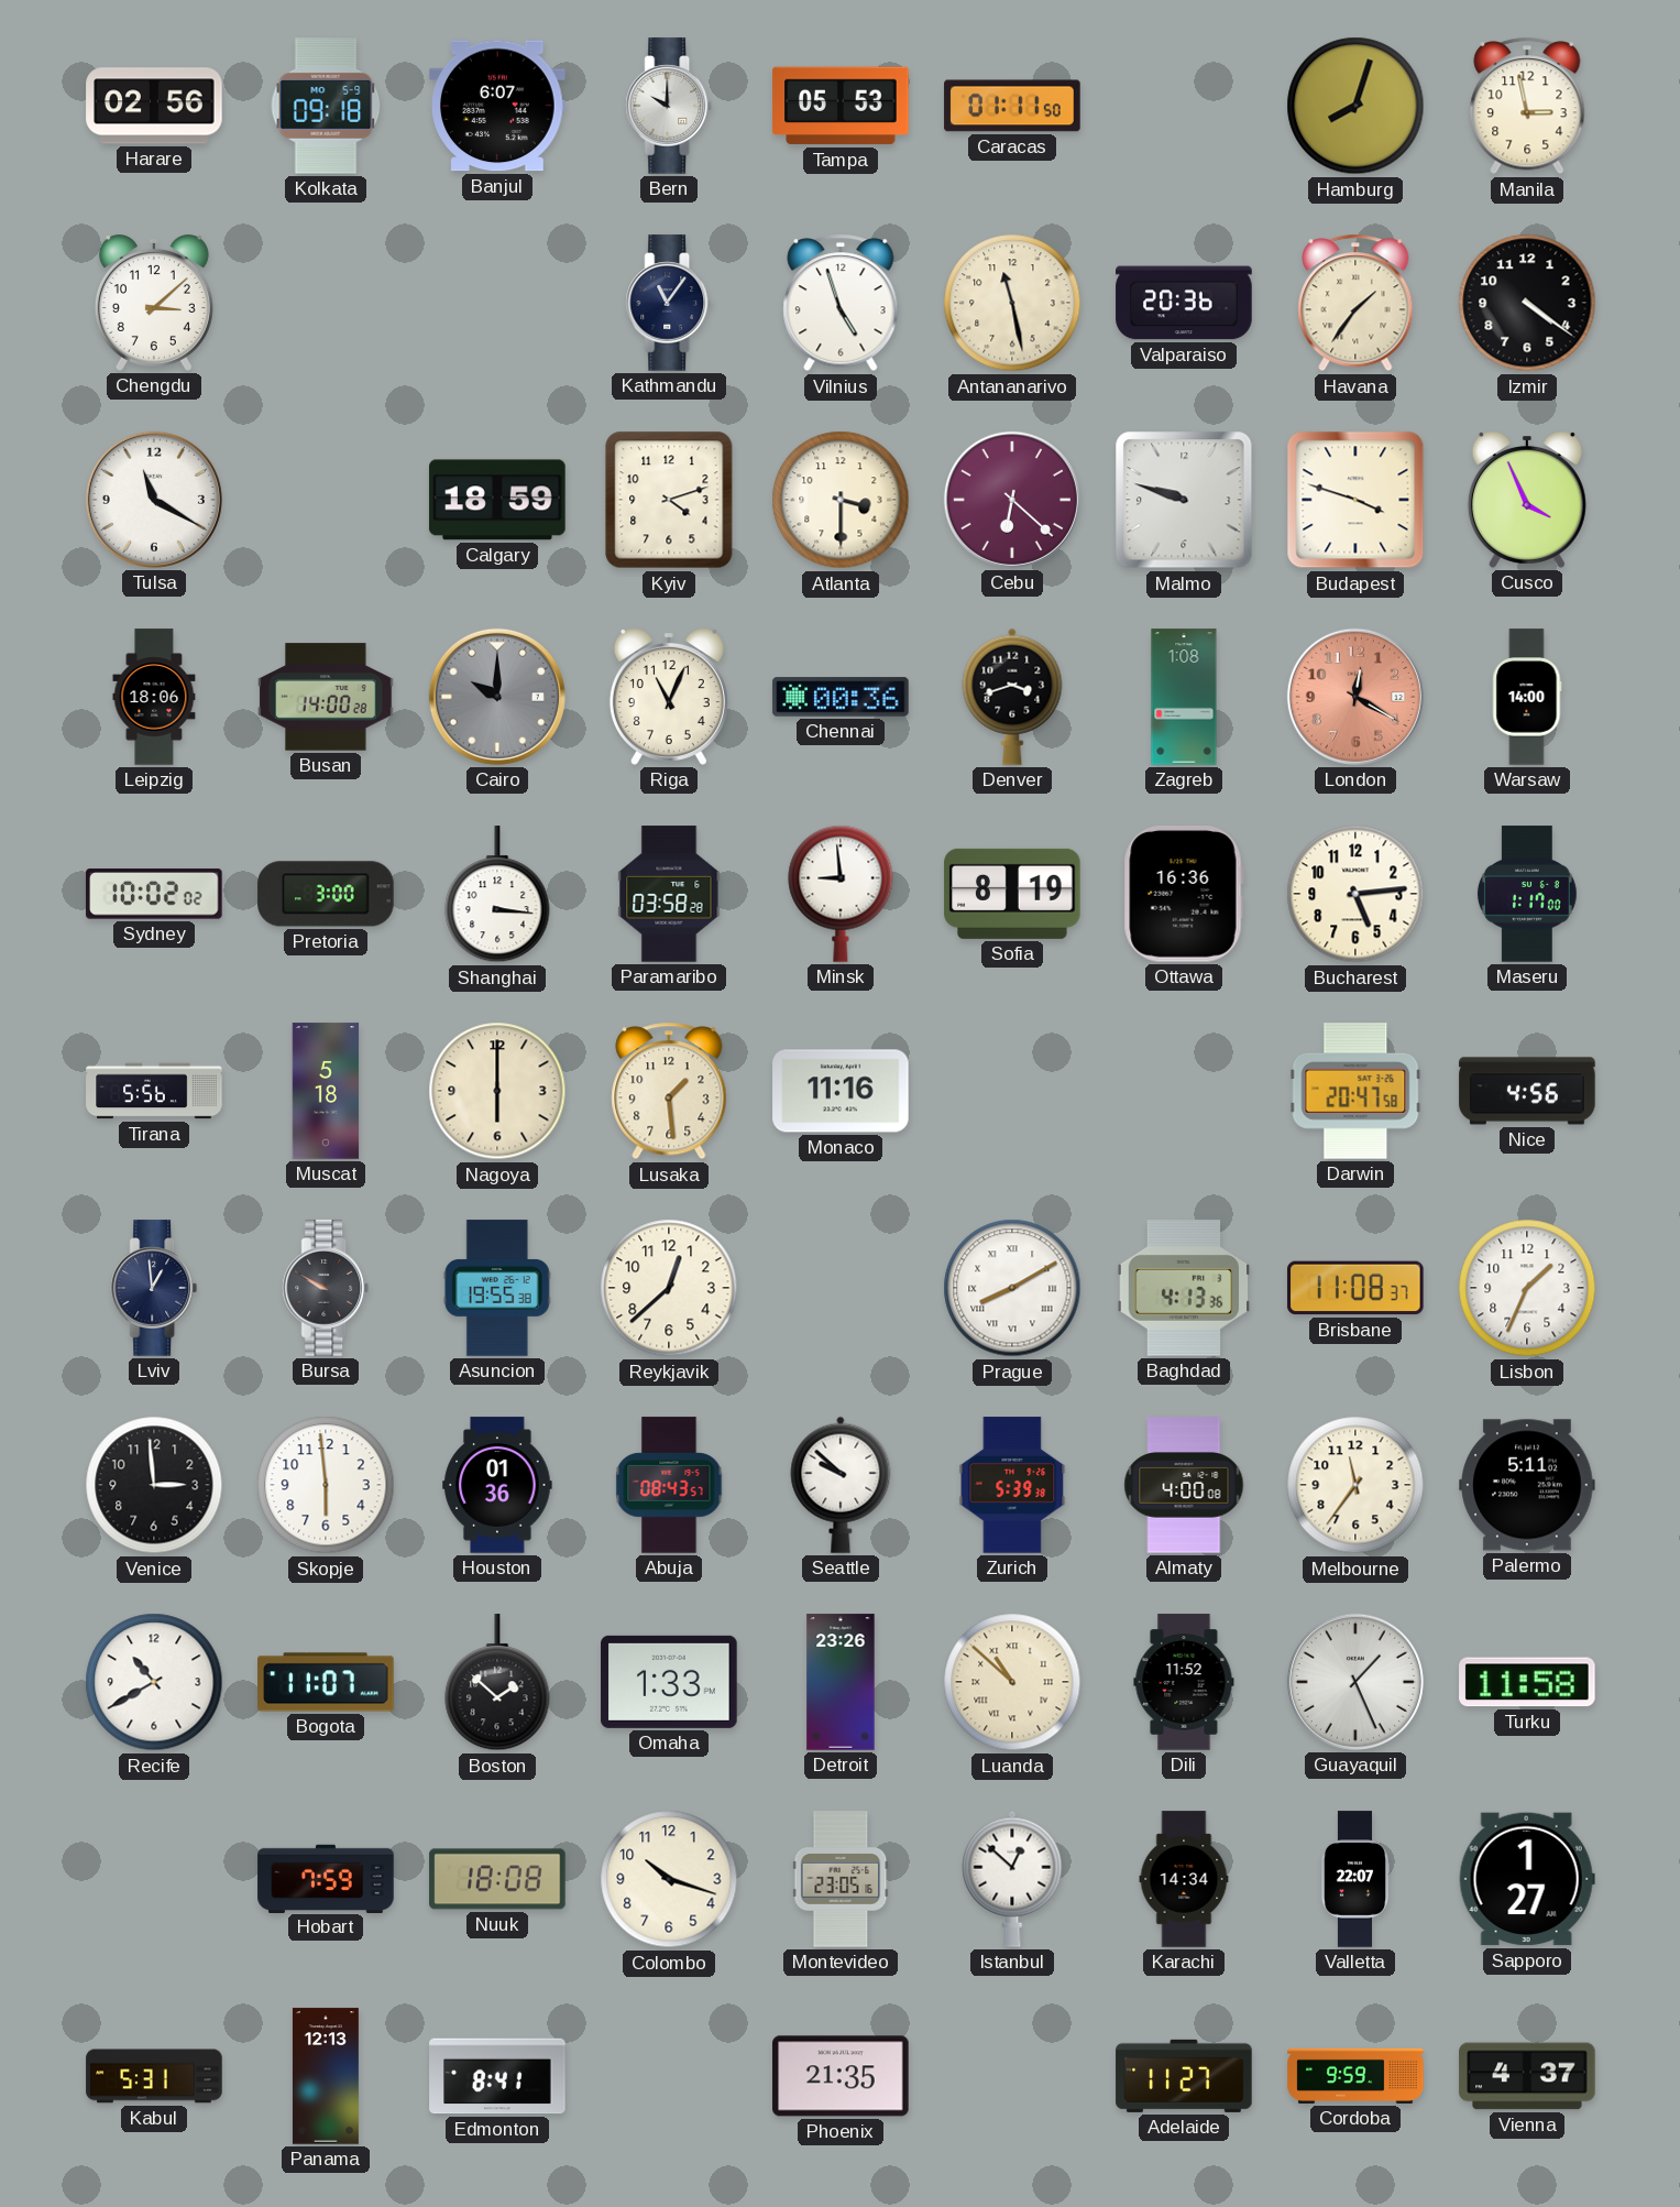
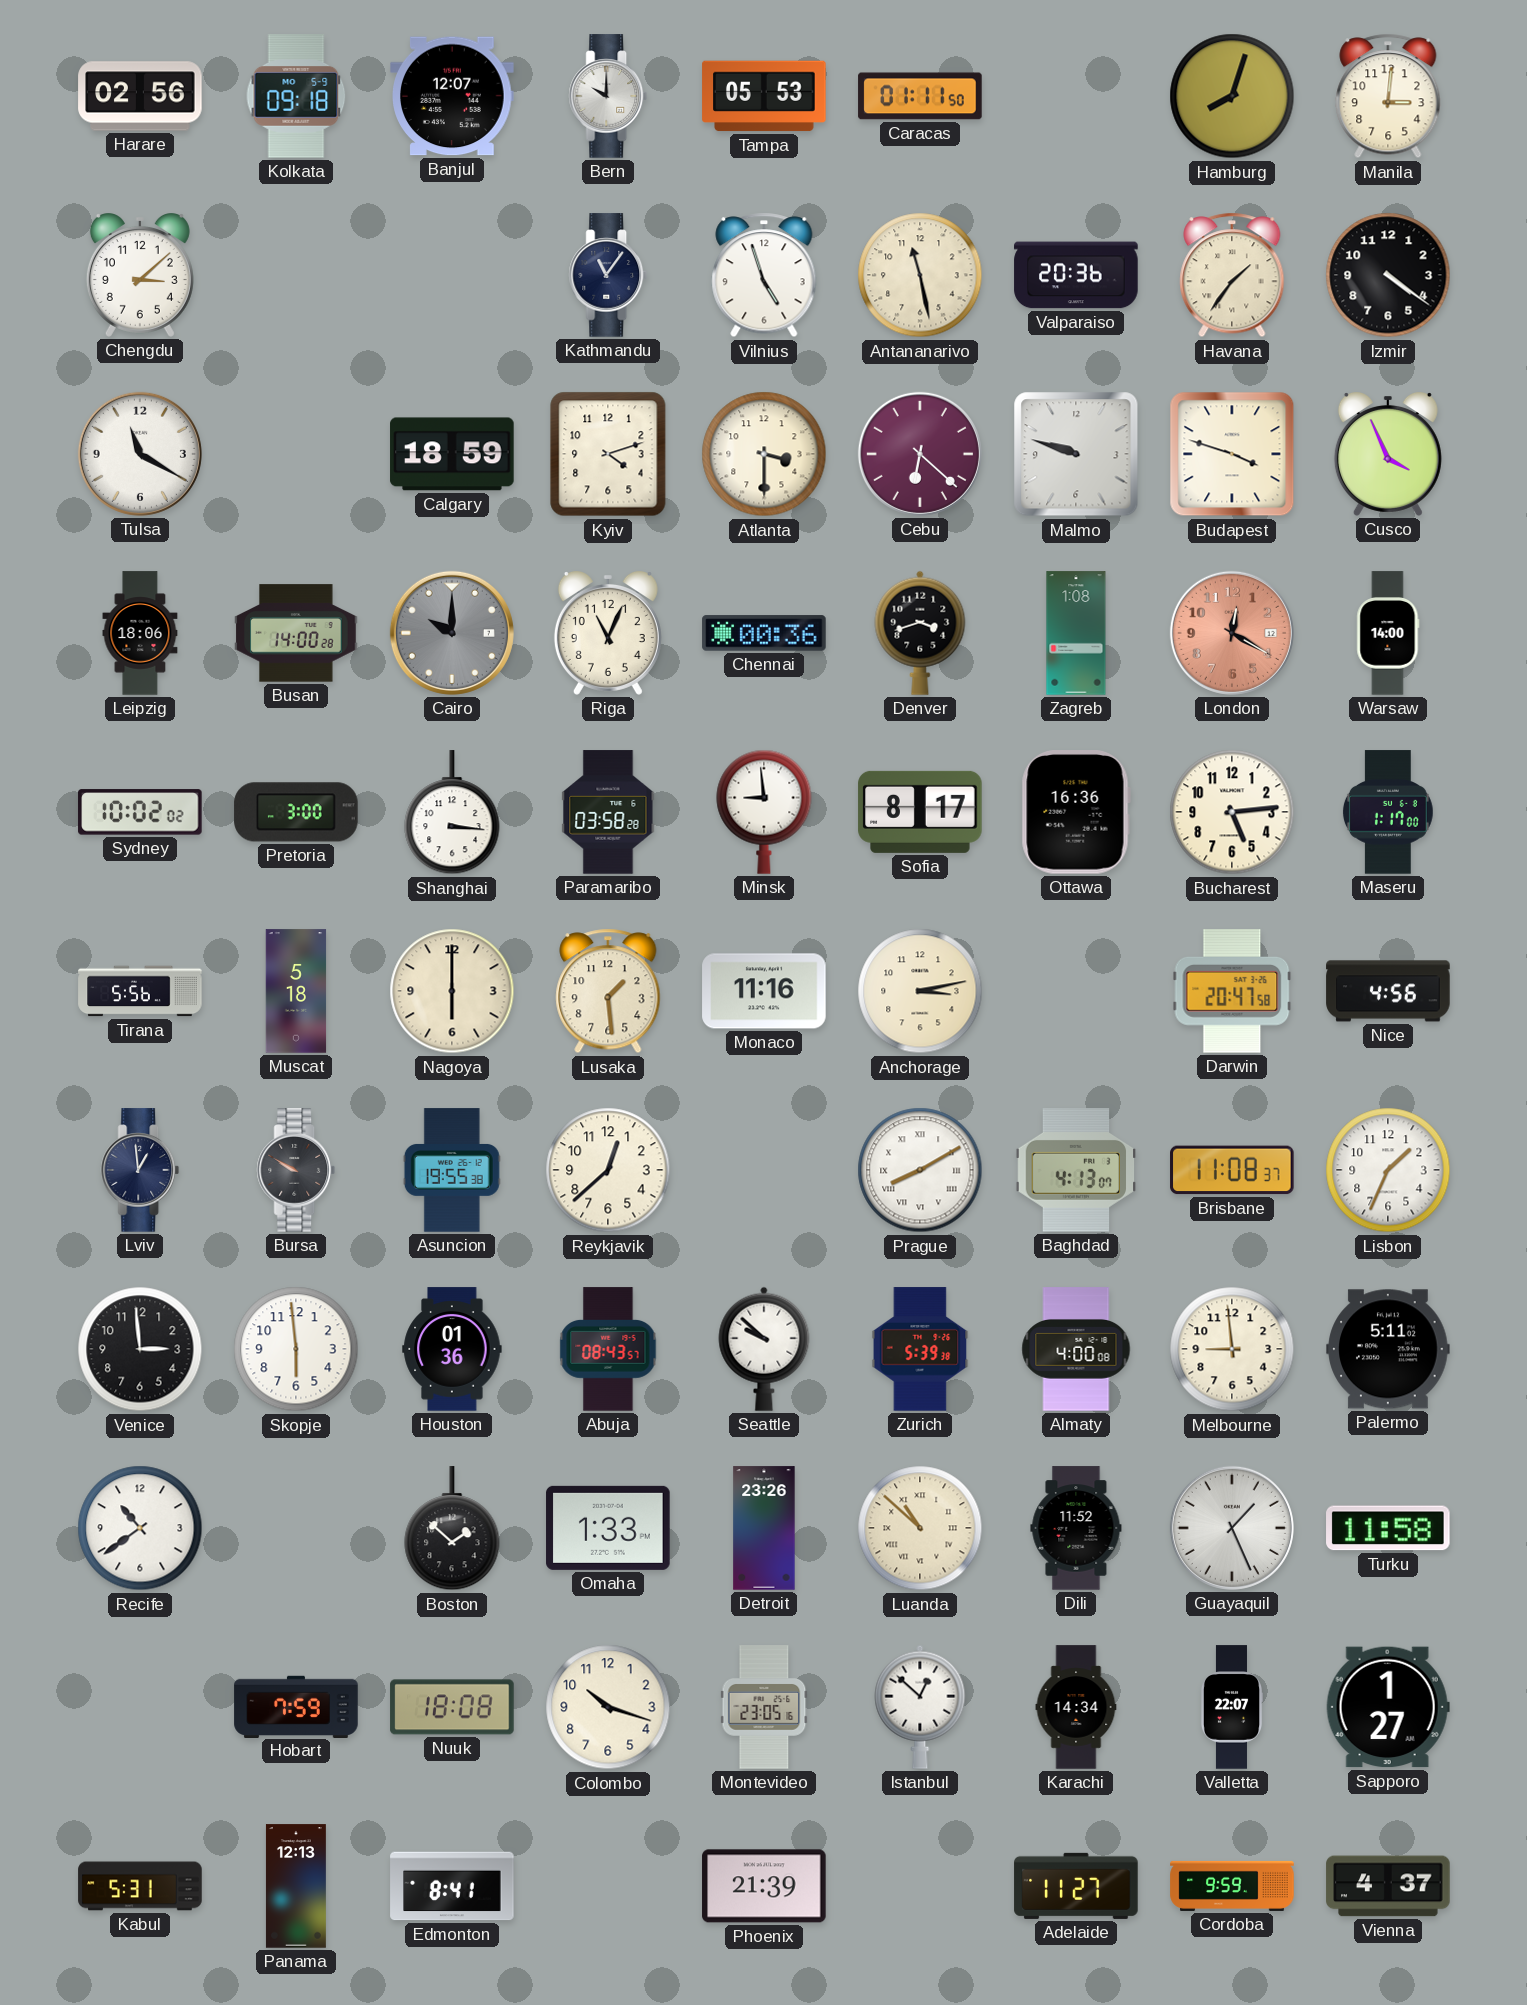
Banjul: 6:07 -> 12:07 (452, 96)
Manila: 2:58 -> 3:01 (1388, 96)
Sofia: 8:19 -> 8:17 (920, 812)
Anchorage: none -> 3:13 (920, 991)
Baghdad: 4:13:36 -> 4:13:07 (1076, 1170)
Melbourne: 11:36 -> 8:59 (1232, 1349)
Recife: 10:40 -> 10:39 (140, 1528)
Bogota: 11:07 -> none (326, 1682)
Phoenix: 21:35 -> 21:39 (764, 1886)
